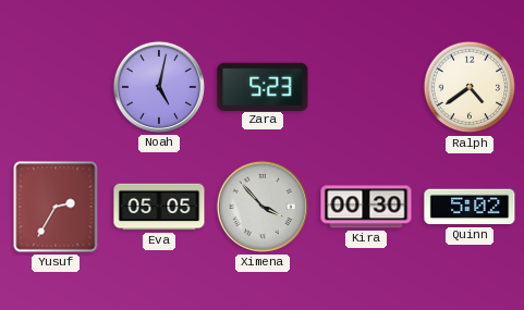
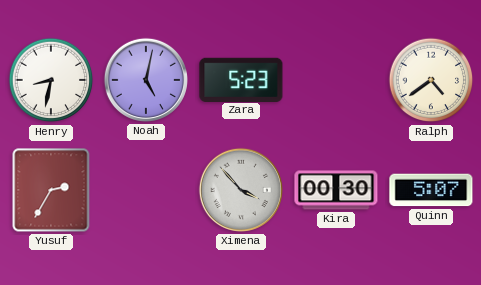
Henry: none -> 8:32 (51, 80)
Eva: 05:05 -> none (159, 207)
Quinn: 5:02 -> 5:07 (431, 190)
